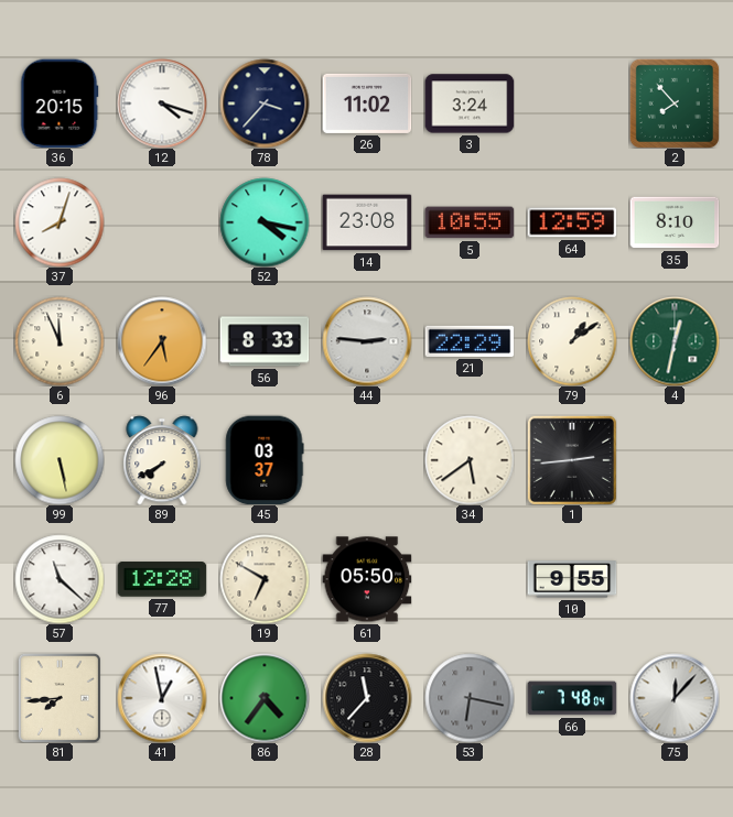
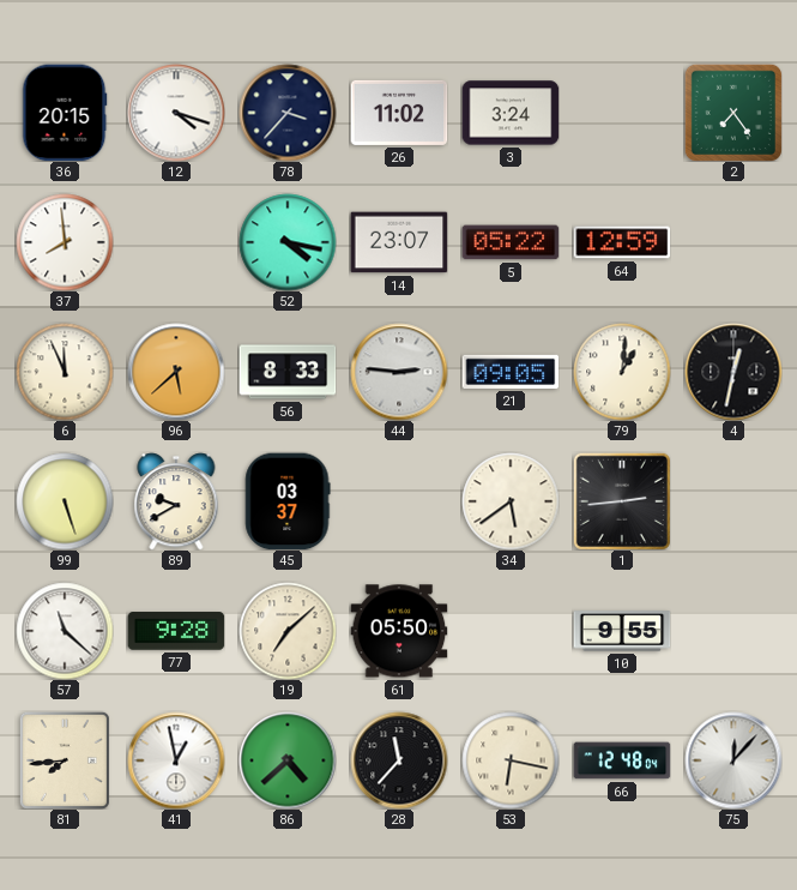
2: 7:53 -> 7:24 (733, 113)
37: 8:03 -> 7:59 (65, 242)
14: 23:08 -> 23:07 (399, 242)
5: 10:55 -> 05:22 (511, 242)
35: 8:10 -> none (675, 222)
96: 5:36 -> 5:38 (176, 372)
21: 22:29 -> 09:05 (511, 372)
79: 1:09 -> 1:01 (622, 372)
4 dial: green -> black (733, 372)
99: 5:28 -> 5:27 (65, 501)
89: 7:40 -> 9:40 (176, 501)
77: 12:28 -> 9:28 (176, 631)
19: 6:50 -> 7:08 (288, 631)
86: 4:36 -> 4:38 (288, 760)
53 dial: grey -> cream (511, 760)
66: 7:48 -> 12:48 (622, 760)
